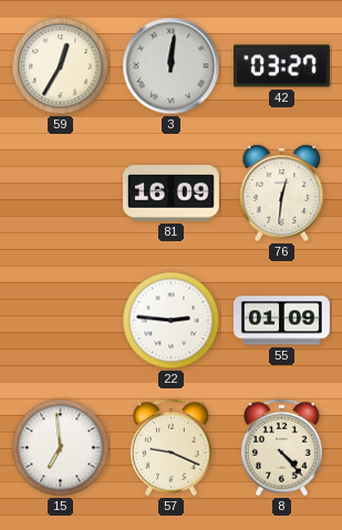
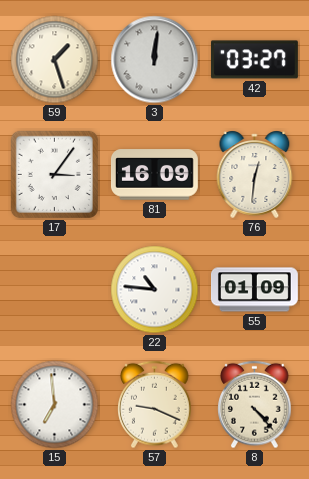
59: 12:35 -> 1:27 (55, 60)
17: none -> 3:06 (54, 174)
22: 2:46 -> 10:46 (155, 290)
